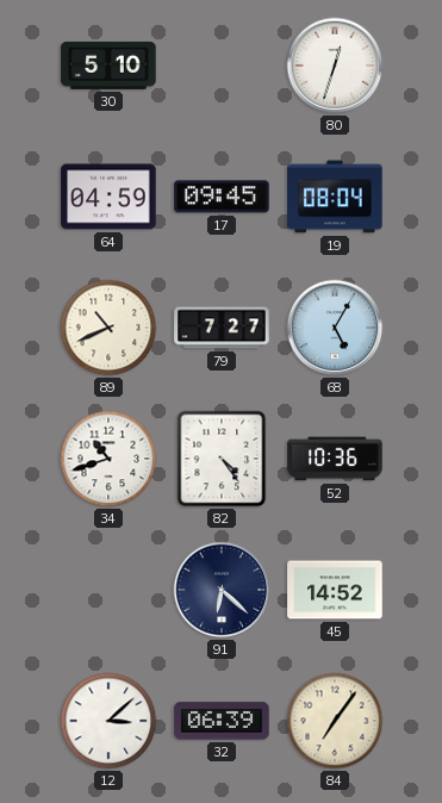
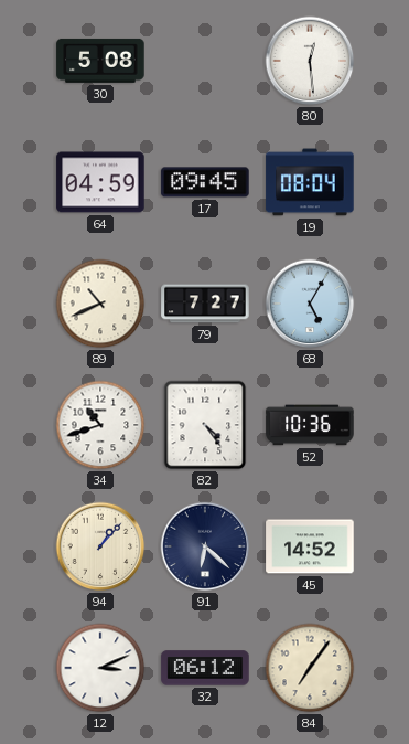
30: 5:10 -> 5:08 (100, 61)
80: 12:33 -> 12:29 (310, 61)
94: none -> 1:07 (100, 546)
12: 3:08 -> 3:11 (100, 668)
32: 06:39 -> 06:12 (205, 668)
